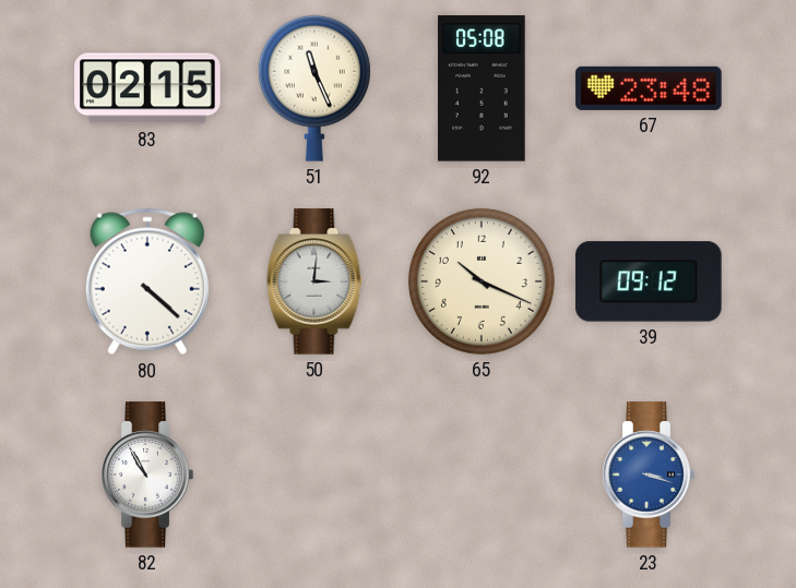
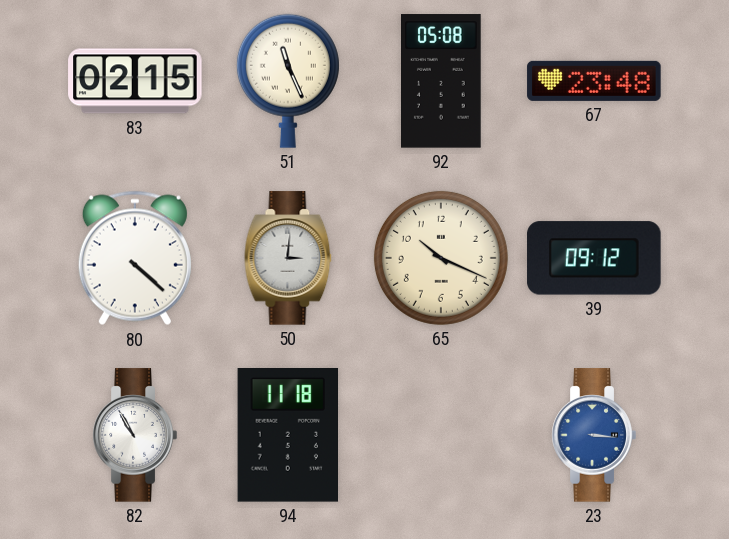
94: none -> 11:18 (287, 436)
23: 3:18 -> 3:16 (594, 435)
